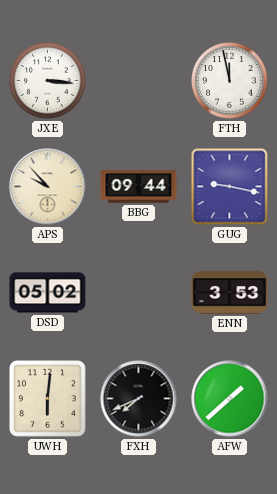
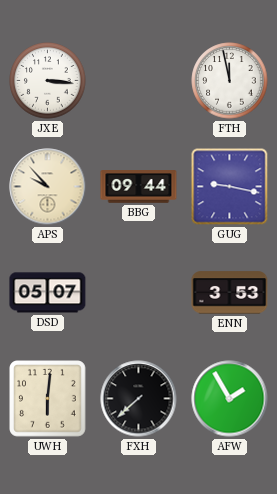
DSD: 05:02 -> 05:07 (48, 293)
FXH: 7:41 -> 7:38 (139, 399)
AFW: 1:38 -> 1:55 (230, 399)
